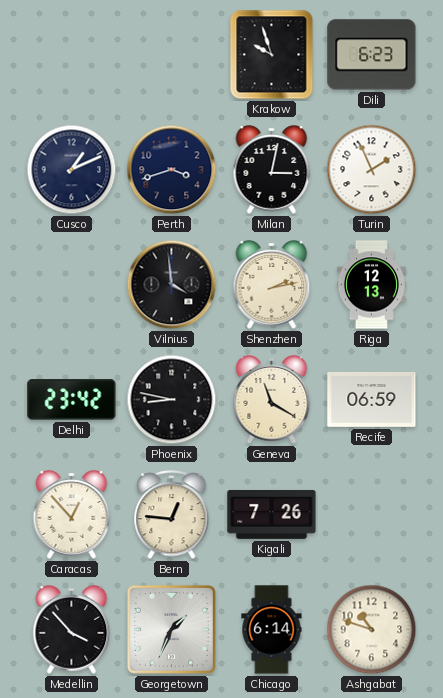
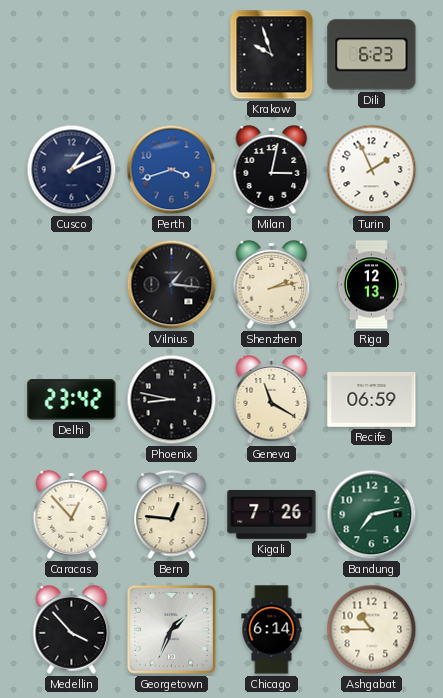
Perth dial: navy -> blue (172, 170)
Vilnius: 3:59 -> 1:16 (172, 285)
Bandung: none -> 7:13 (372, 515)
Ashgabat: 10:48 -> 10:45 (372, 630)
